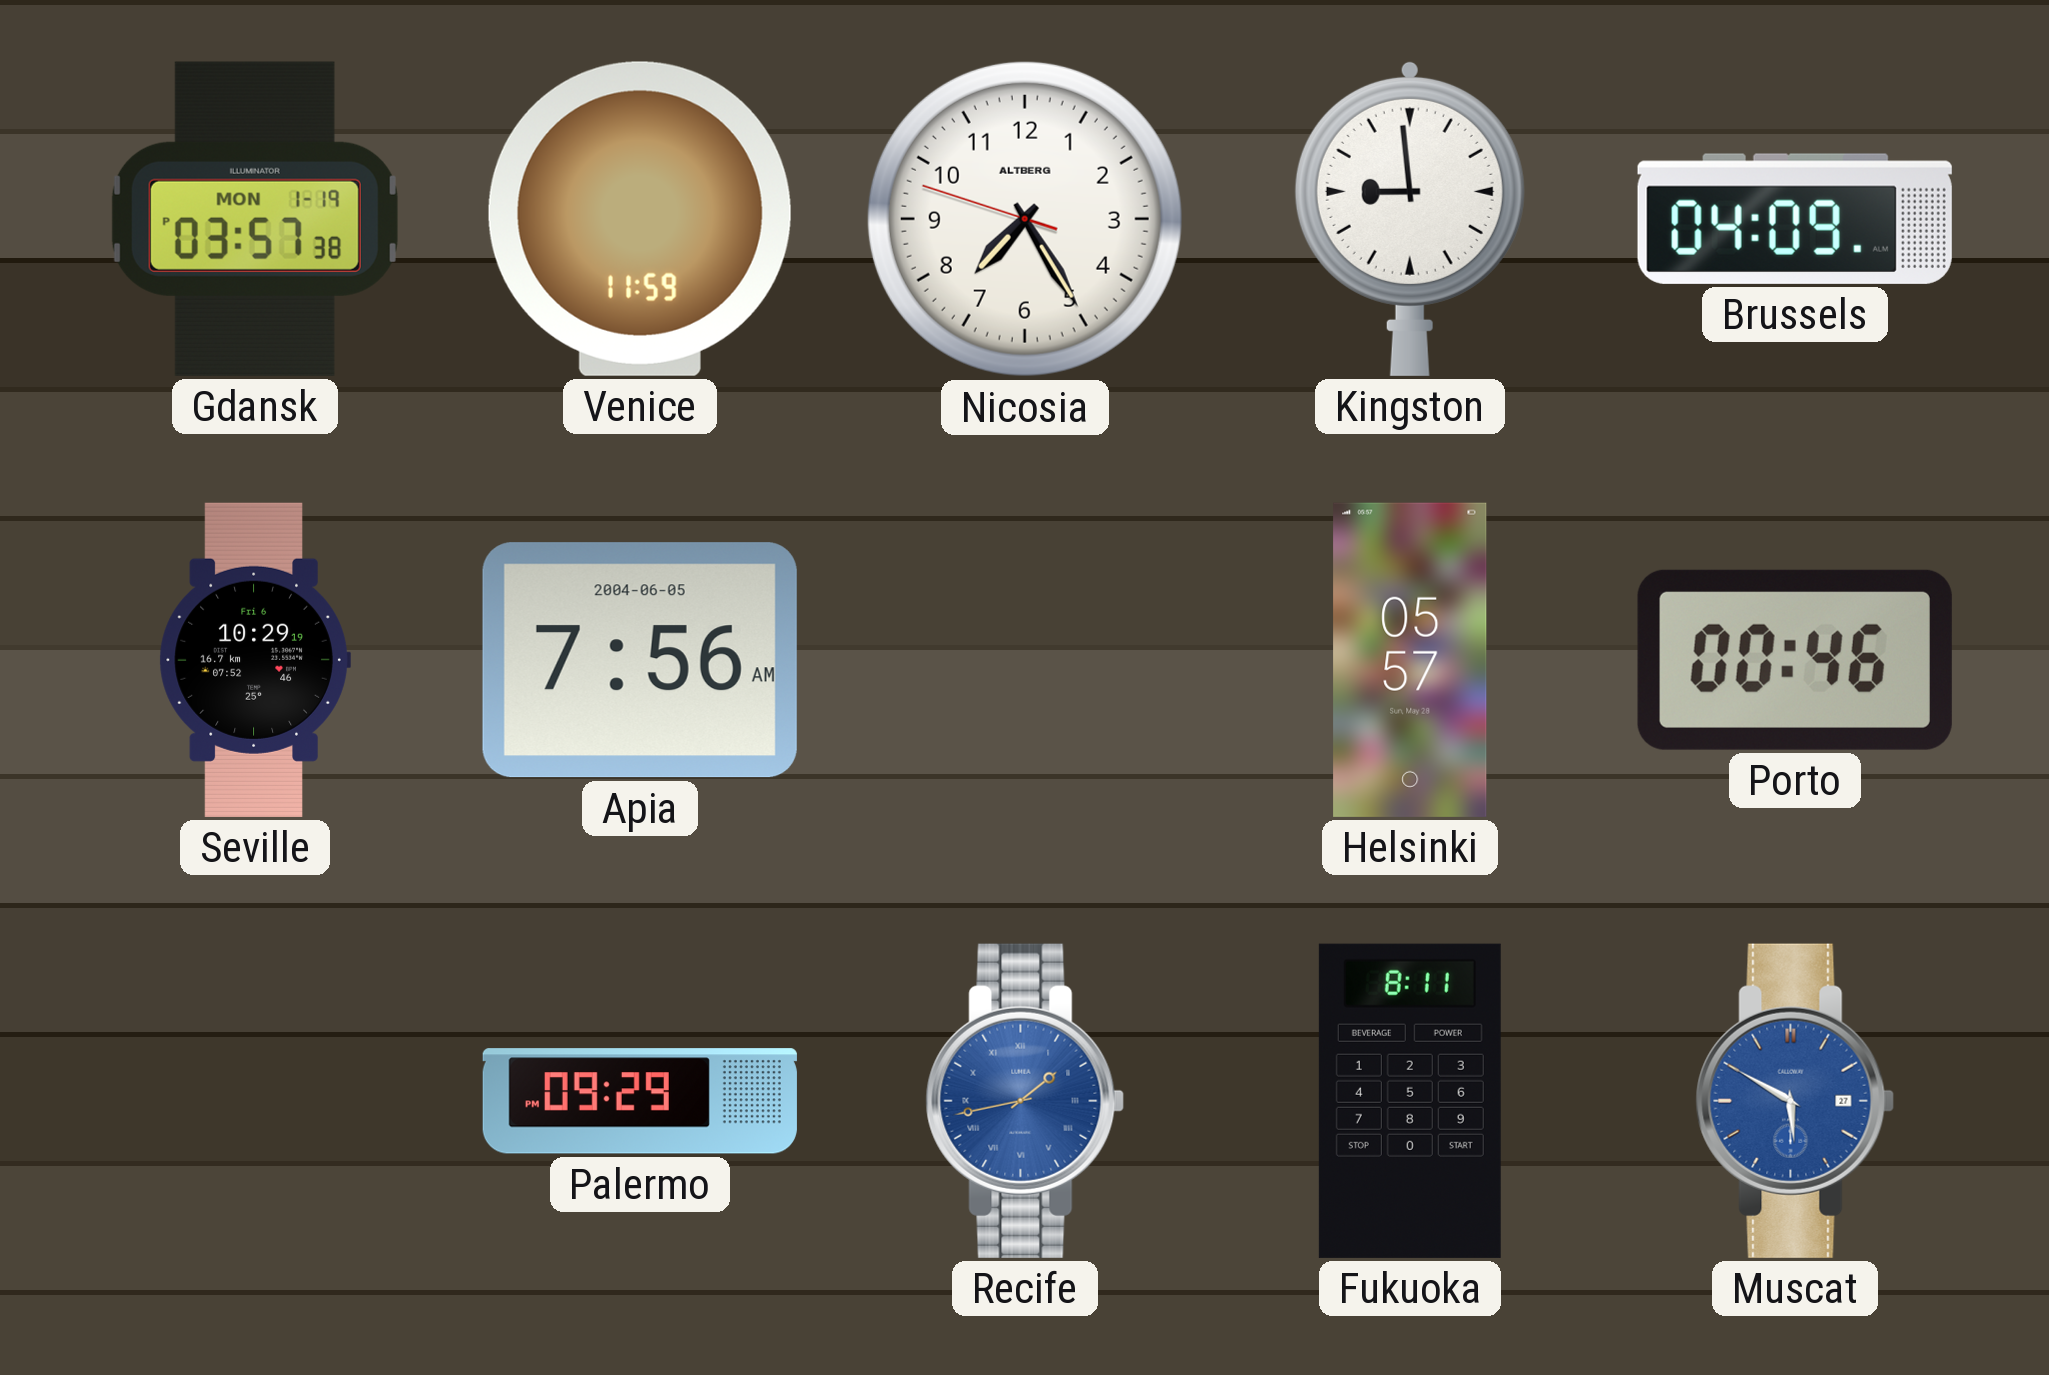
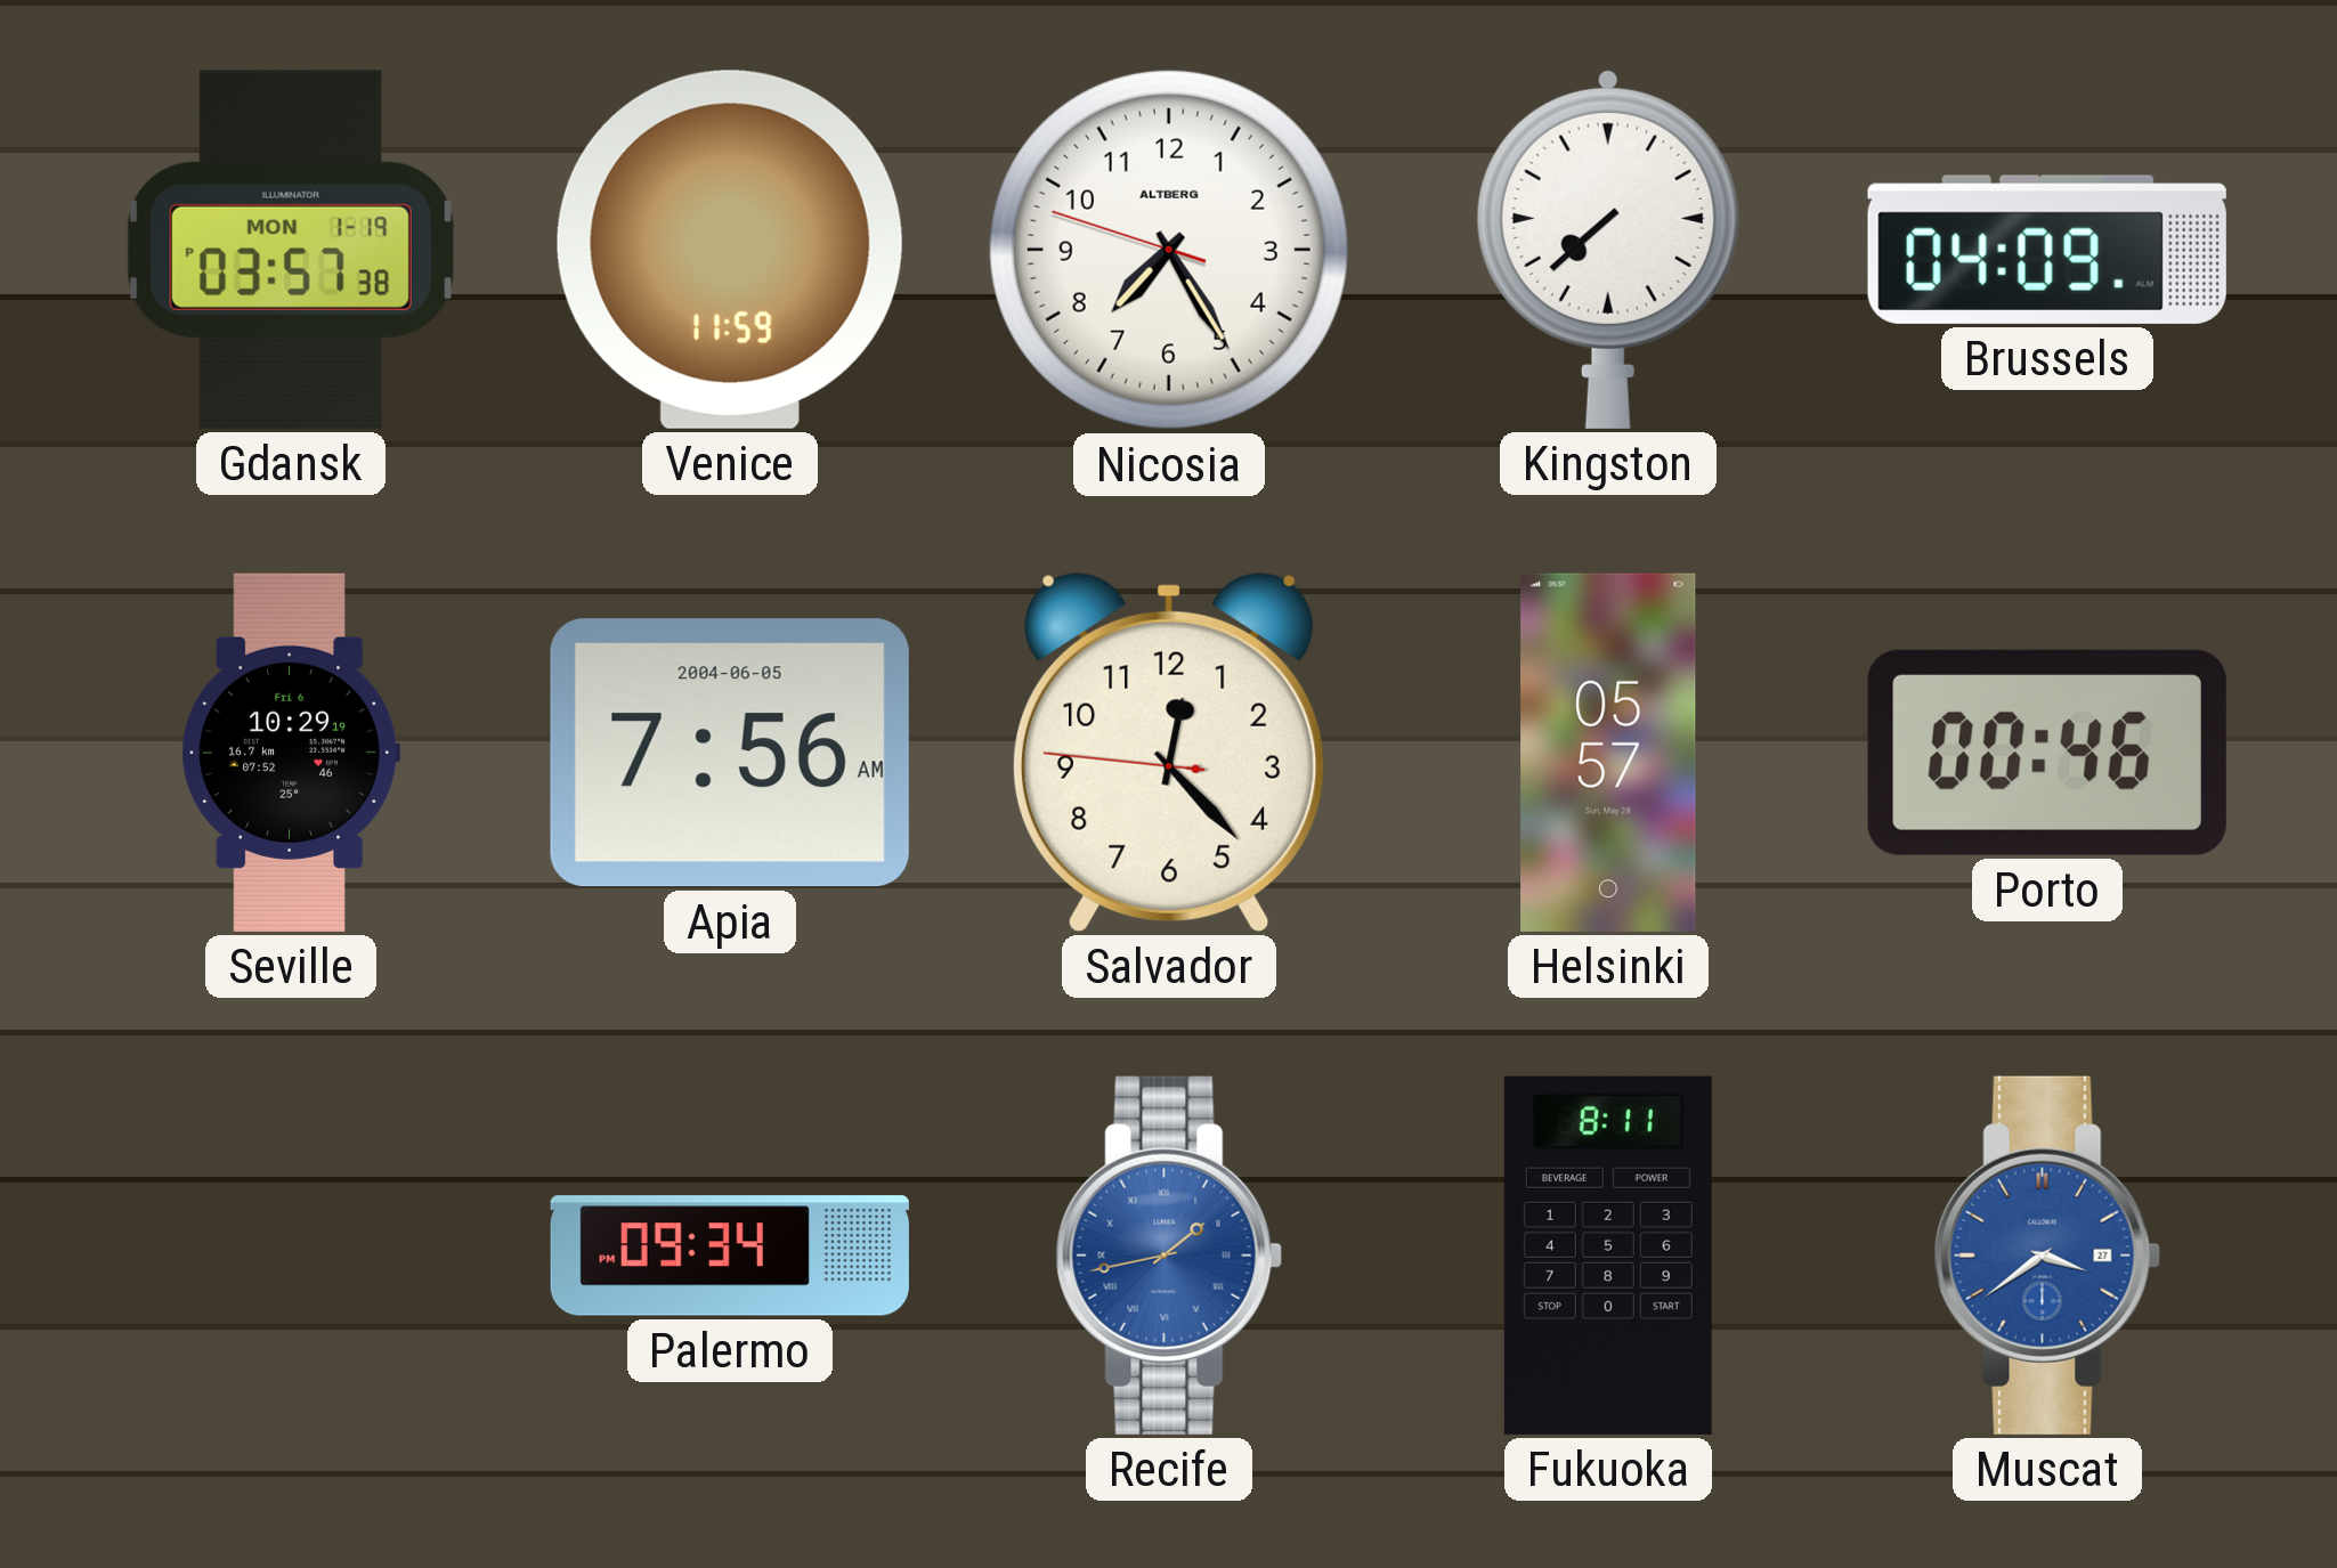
Kingston: 8:59 -> 7:38 (1608, 249)
Salvador: none -> 12:22 (1169, 753)
Palermo: 09:29 -> 09:34 (730, 1256)
Muscat: 5:50 -> 3:39 (2047, 1256)
